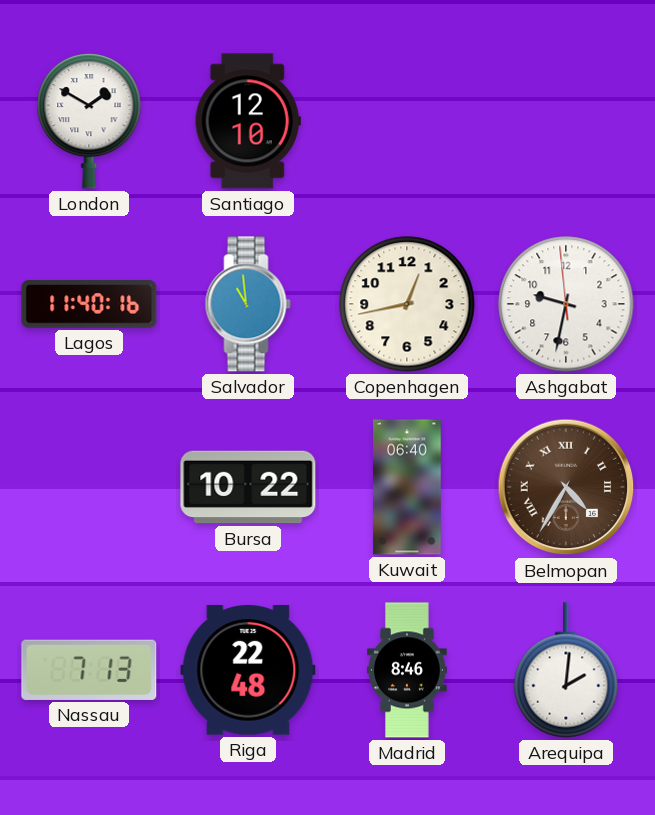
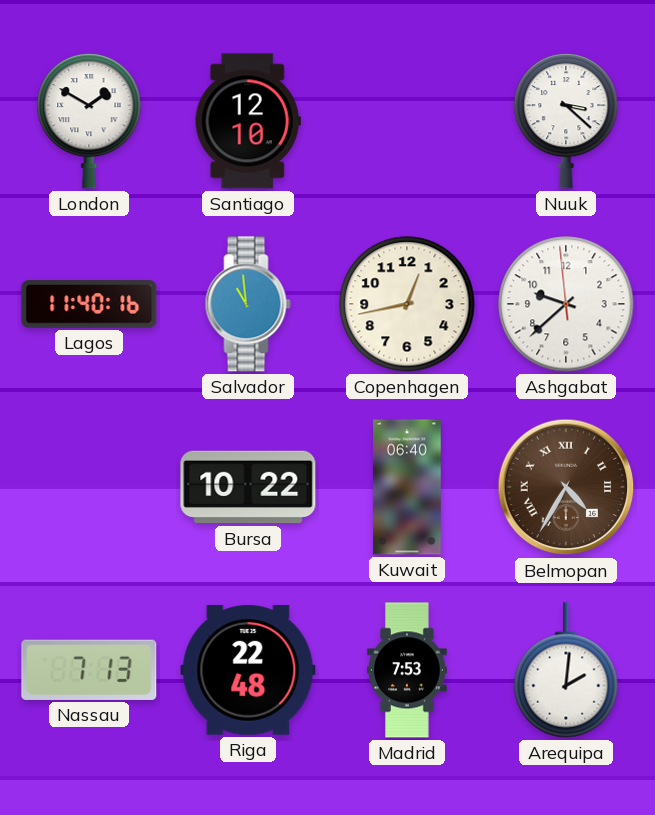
Nuuk: none -> 3:22 (566, 122)
Ashgabat: 9:31 -> 9:37 (566, 304)
Madrid: 8:46 -> 7:53 (407, 670)
